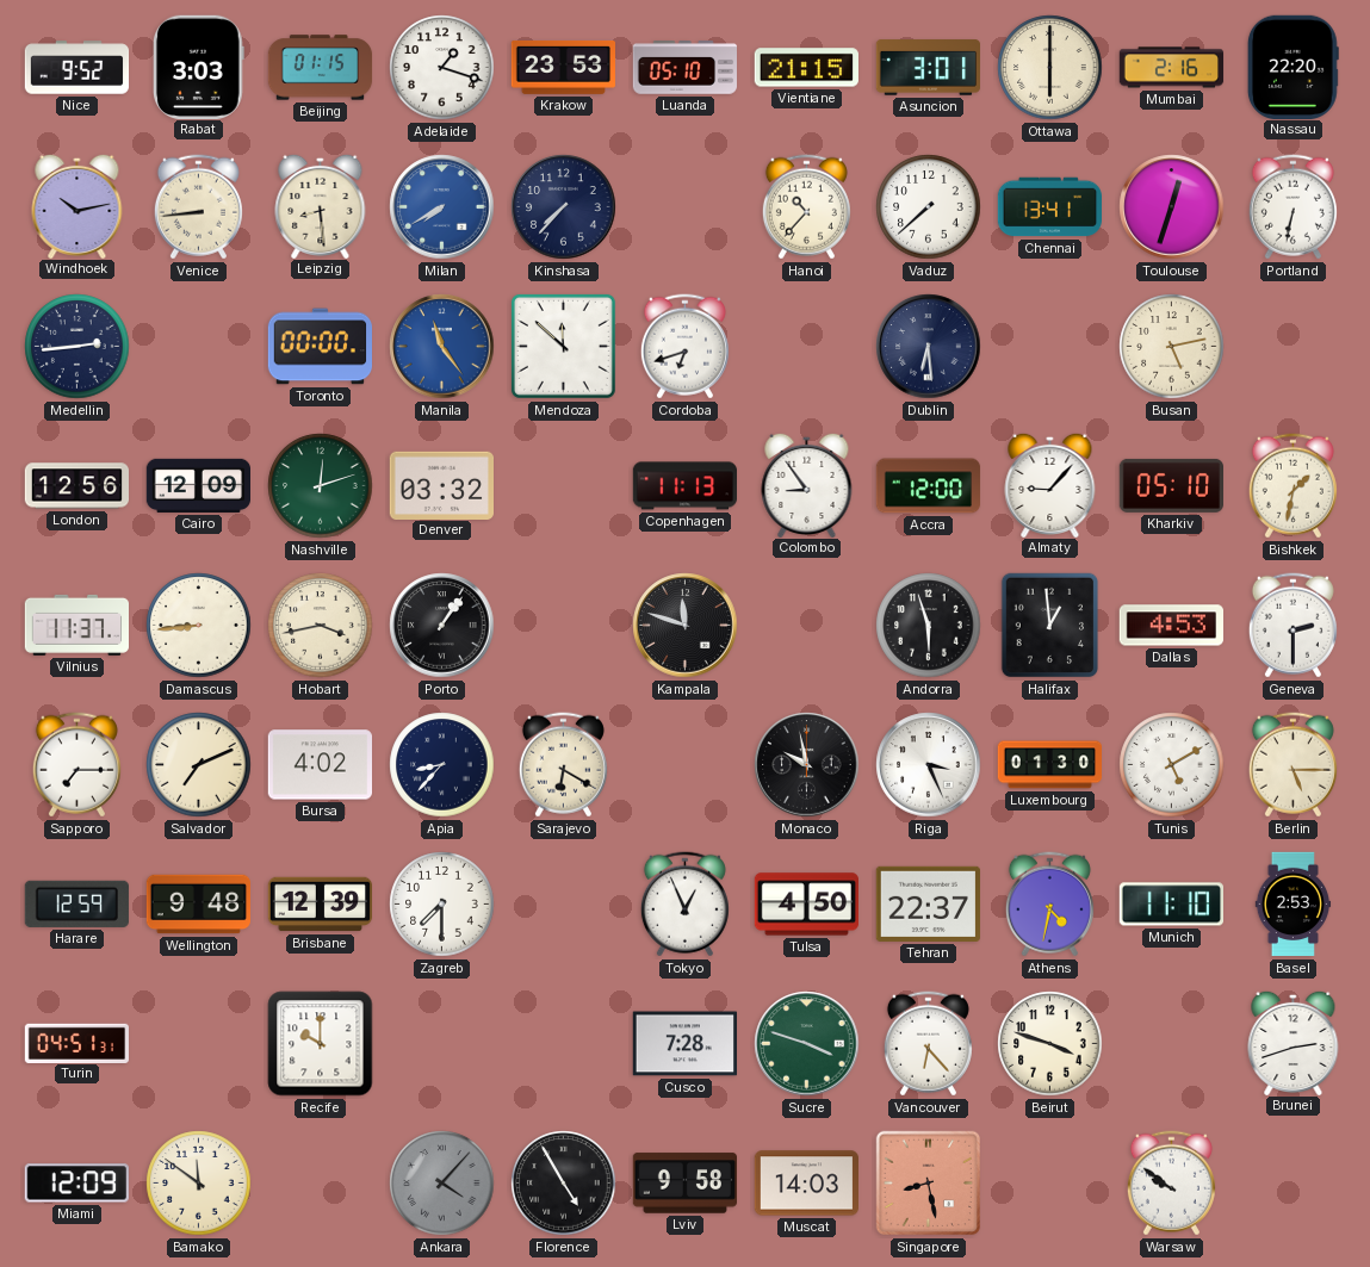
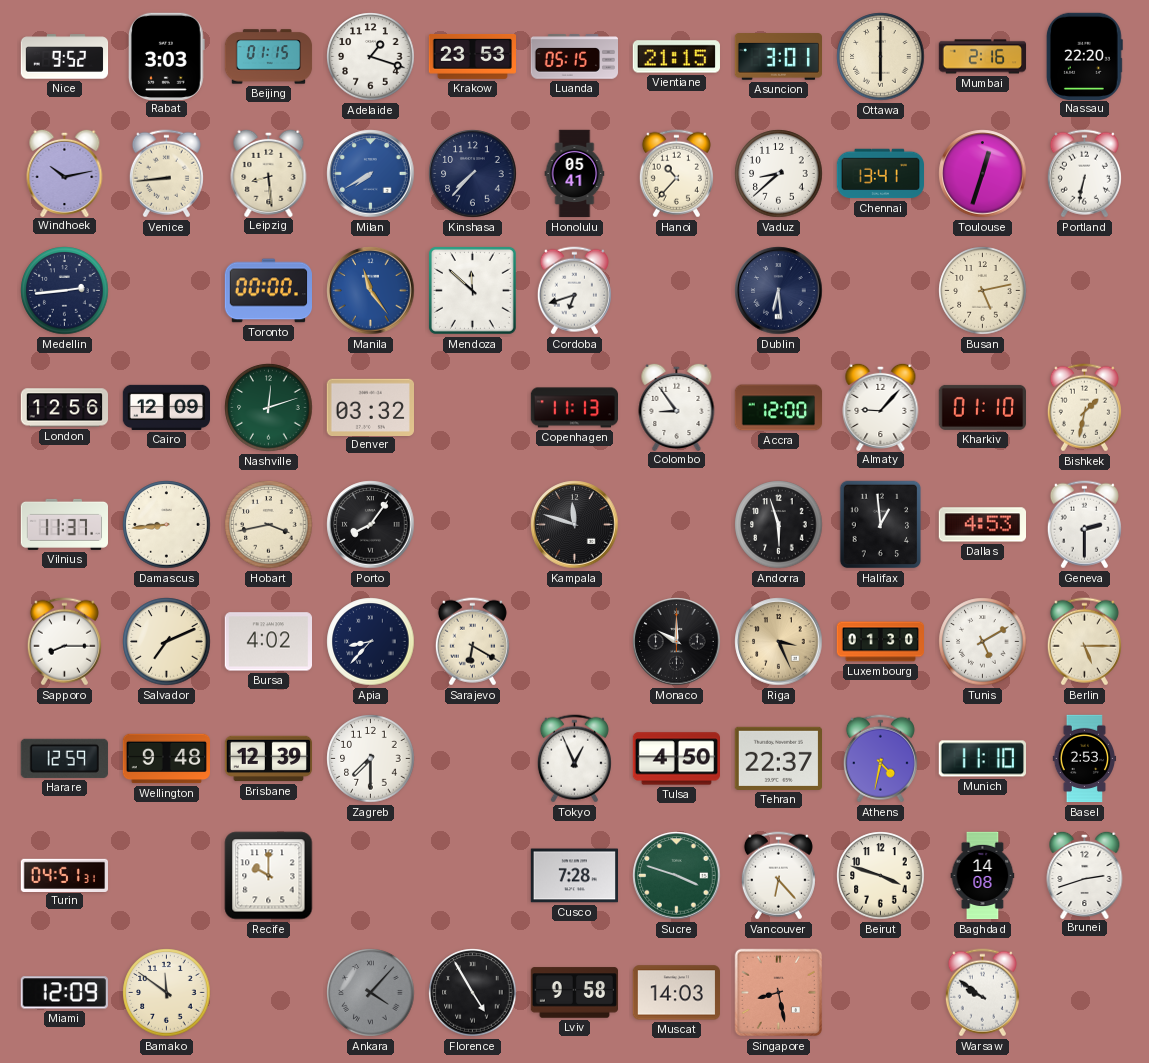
Luanda: 05:10 -> 05:15 (575, 57)
Honolulu: none -> 05:41 (575, 174)
Vaduz: 7:38 -> 8:38 (779, 174)
Kharkiv: 05:10 -> 01:10 (982, 407)
Porto: 1:06 -> 8:06 (371, 525)
Sapporo: 7:15 -> 8:15 (64, 642)
Monaco: 9:58 -> 10:00 (677, 642)
Riga dial: white -> champagne (779, 642)
Baghdad: none -> 14:08 (983, 876)
